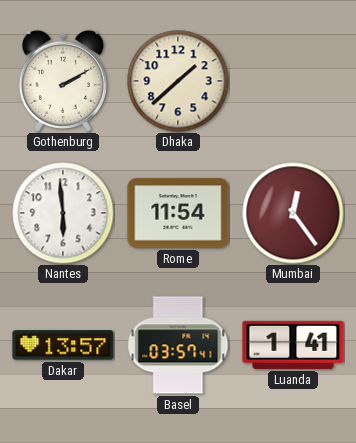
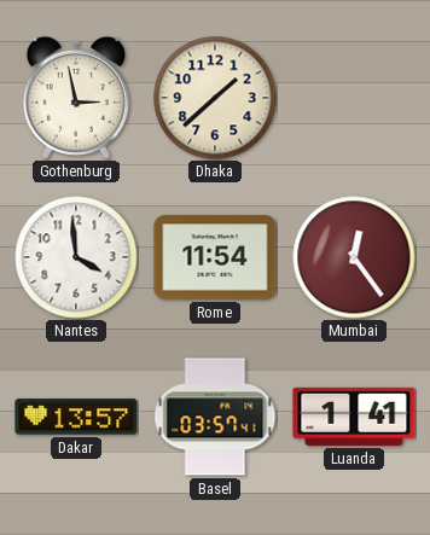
Gothenburg: 2:10 -> 2:58 (76, 98)
Nantes: 5:59 -> 3:59 (76, 257)
